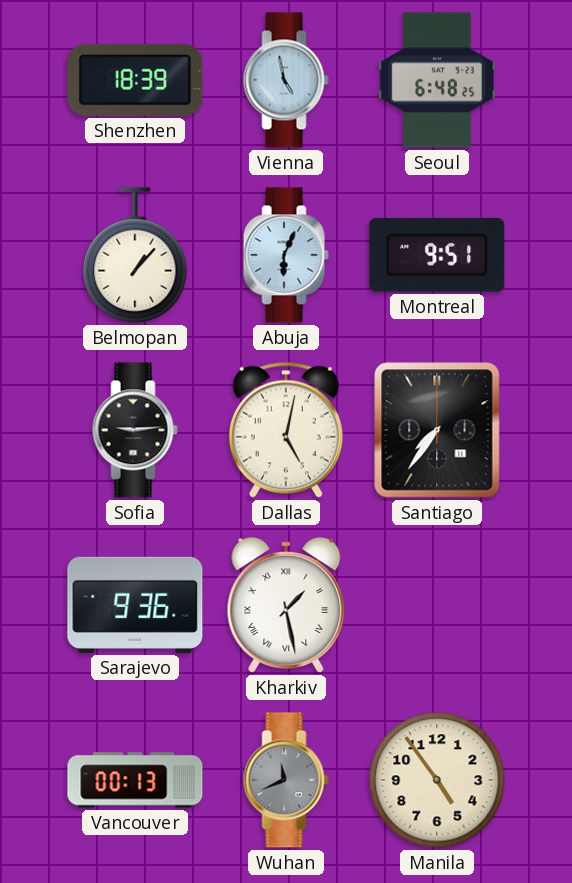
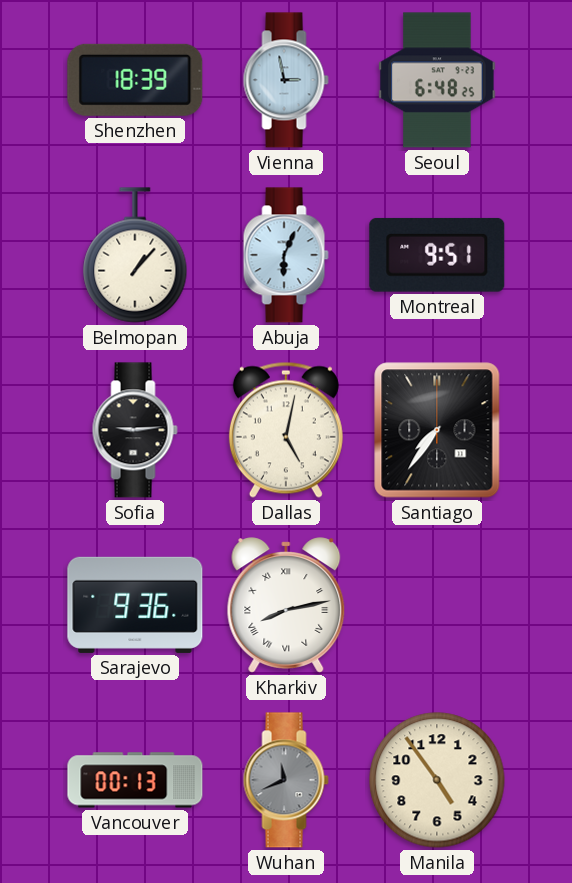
Vienna: 4:58 -> 2:58 (286, 80)
Kharkiv: 1:28 -> 8:13 (286, 605)
